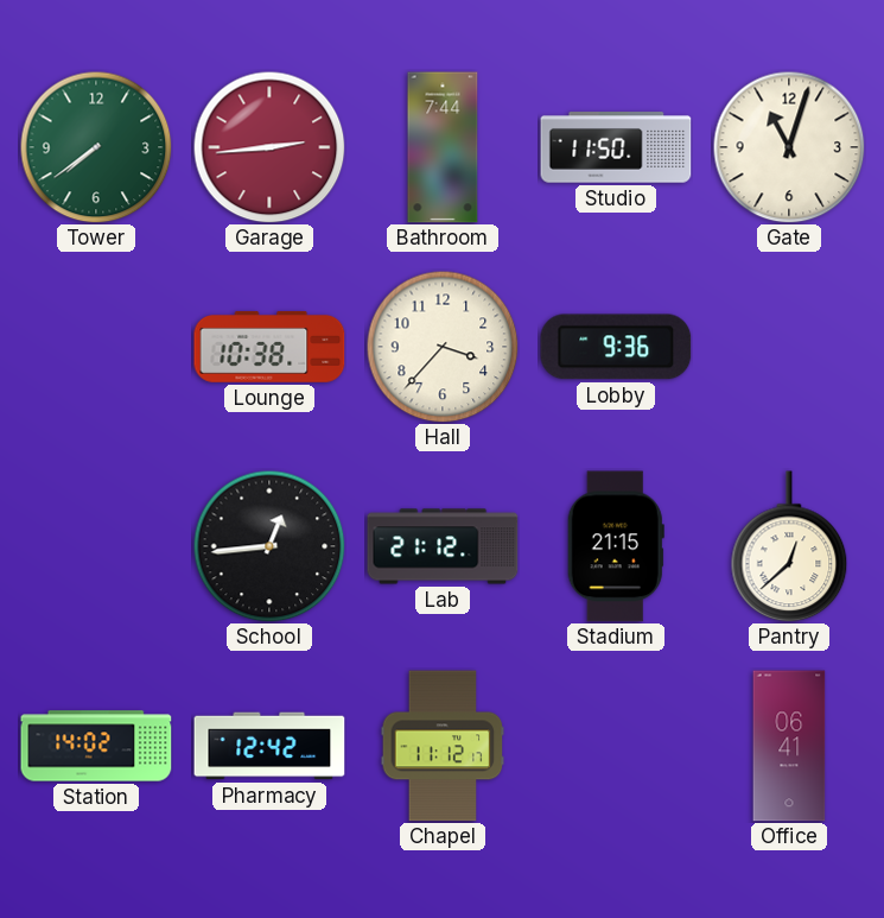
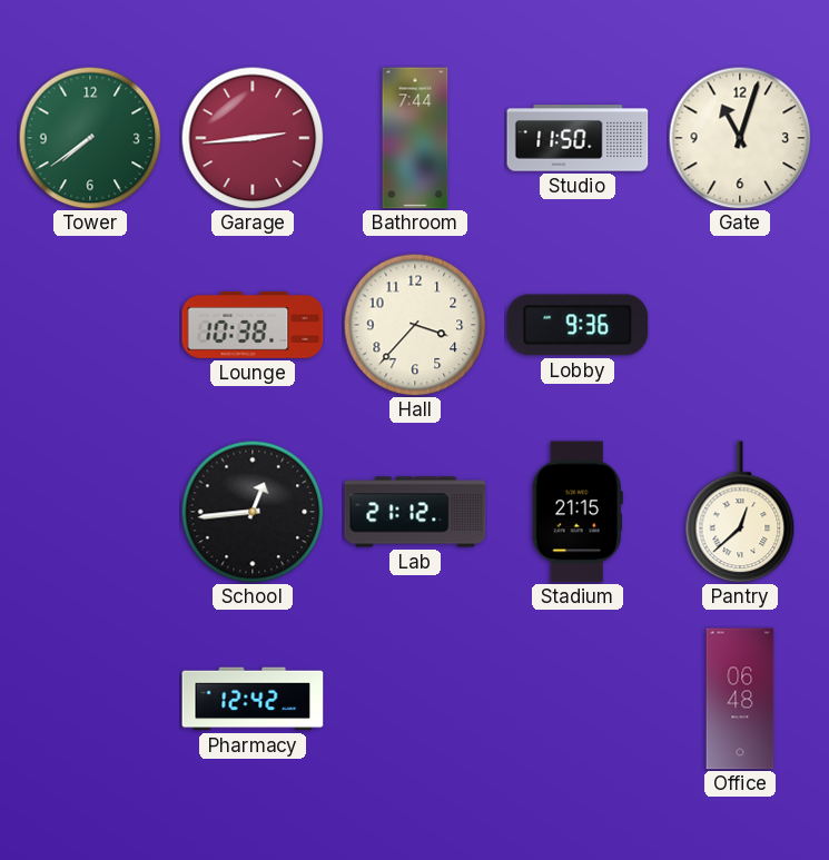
Station: 14:02 -> none (96, 746)
Chapel: 11:12 -> none (443, 746)
Office: 06:41 -> 06:48 (740, 699)
